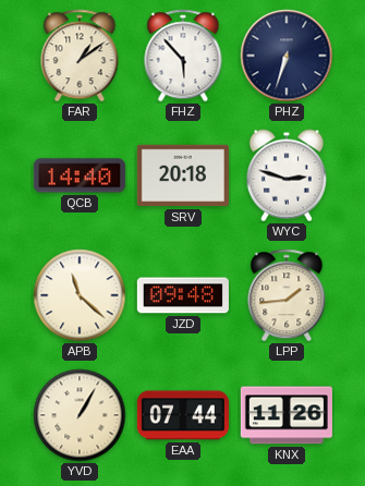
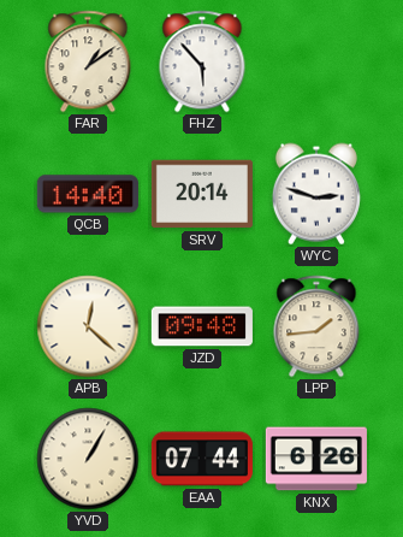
PHZ: 6:33 -> none (287, 56)
SRV: 20:18 -> 20:14 (202, 194)
APB: 11:22 -> 12:22 (88, 326)
KNX: 11:26 -> 6:26 (316, 459)
